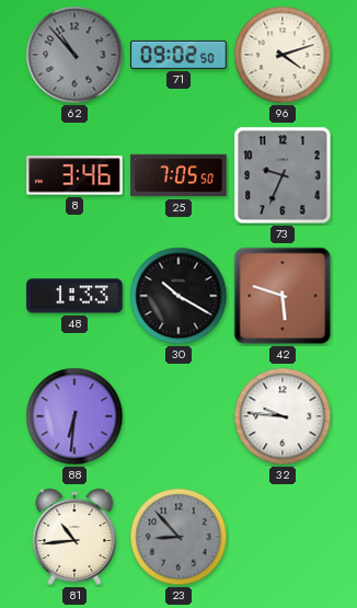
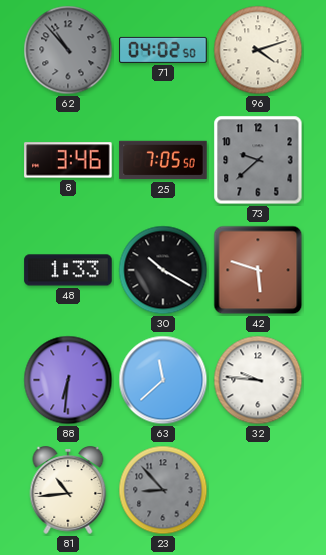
71: 09:02 -> 04:02 (163, 50)
73: 9:34 -> 9:38 (258, 160)
63: none -> 11:38 (163, 380)
